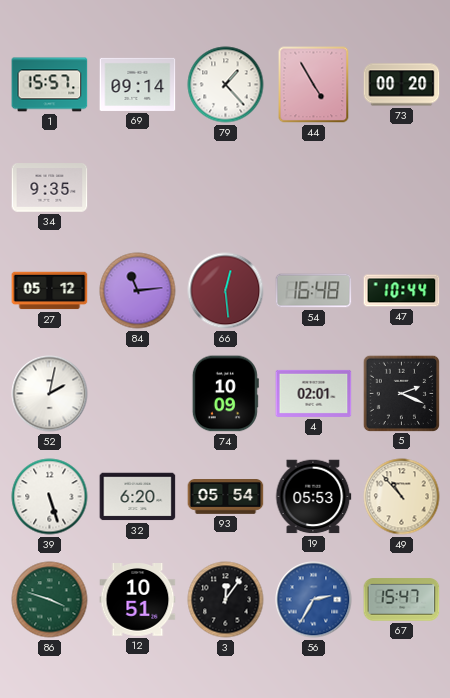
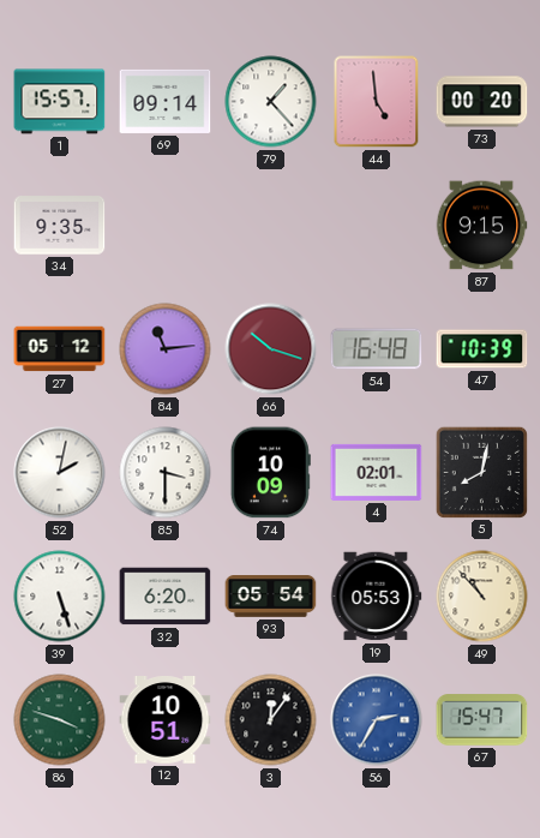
44: 4:55 -> 4:59 (377, 102)
87: none -> 9:15 (481, 226)
66: 12:29 -> 10:18 (271, 349)
47: 10:44 -> 10:39 (482, 349)
85: none -> 3:30 (166, 473)
5: 2:19 -> 8:02 (481, 472)
